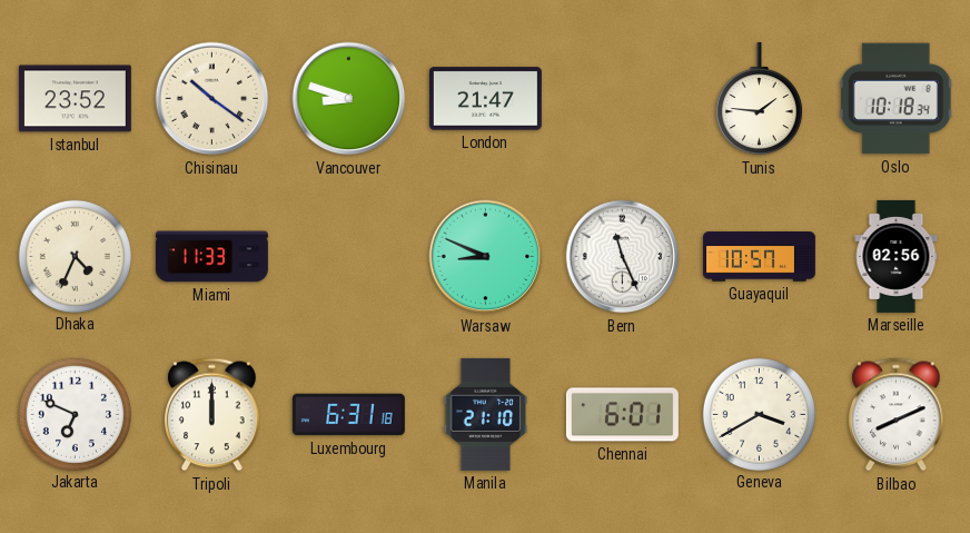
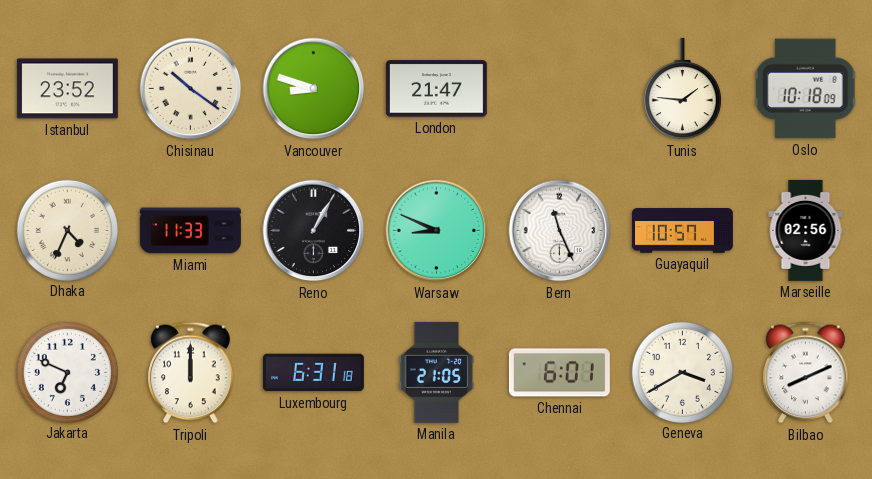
Oslo: 10:18:34 -> 10:18:09 (806, 89)
Reno: none -> 1:05 (314, 231)
Manila: 21:10 -> 21:05 (437, 372)
